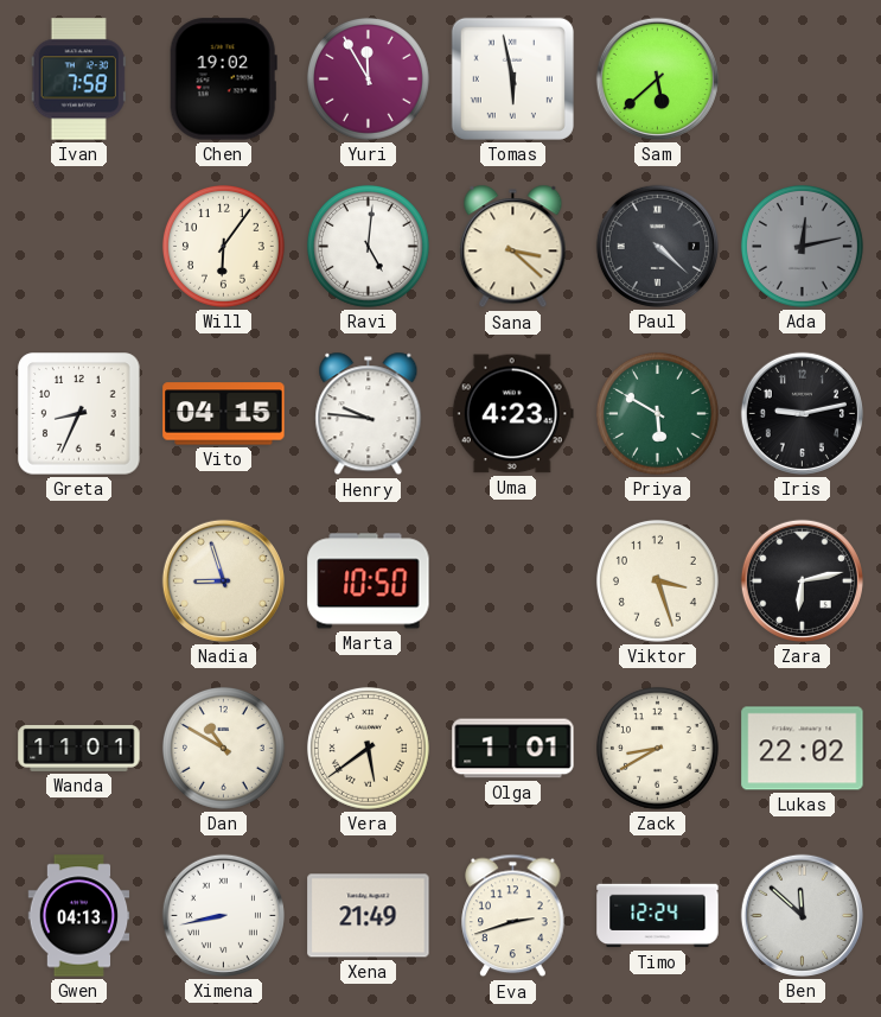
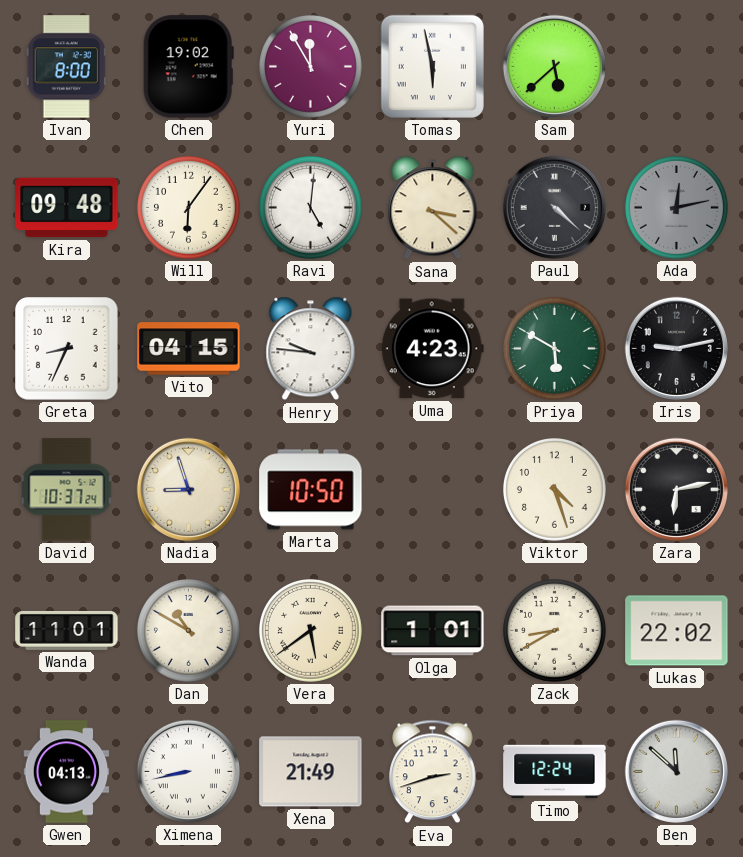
Ivan: 7:58 -> 8:00 (66, 67)
Kira: none -> 09:48 (67, 208)
David: none -> 10:37 (67, 490)
Viktor: 3:27 -> 4:27 (554, 489)
